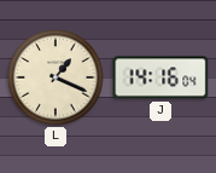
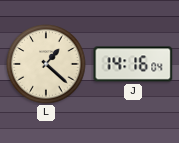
L: 1:19 -> 1:22 (46, 64)
